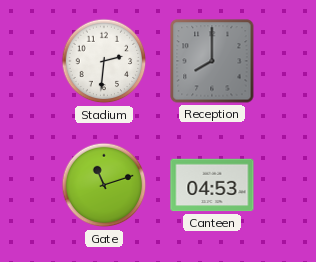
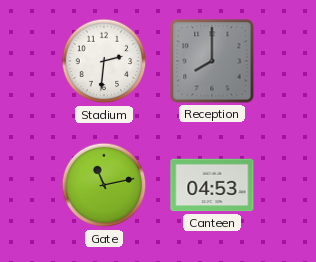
Gate: 11:12 -> 11:13 (104, 185)
